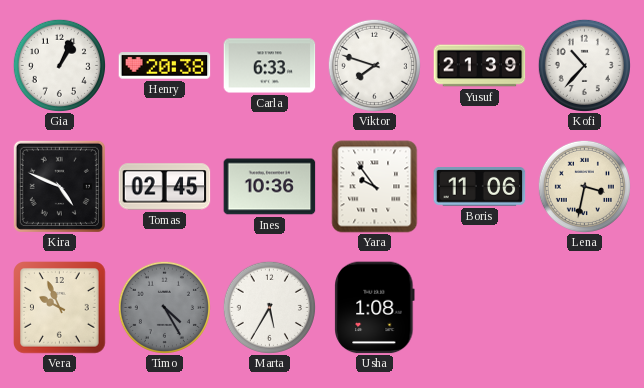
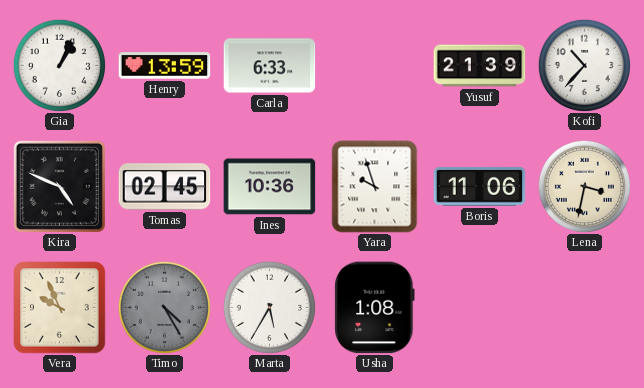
Henry: 20:38 -> 13:59 (165, 66)
Viktor: 7:48 -> none (374, 65)
Yara: 9:54 -> 9:57 (375, 187)
